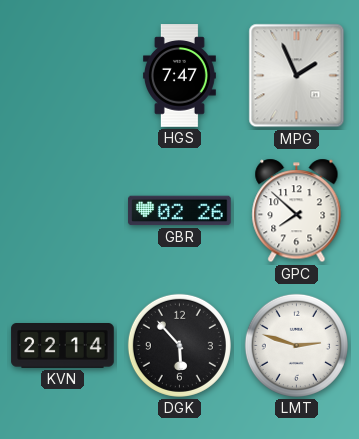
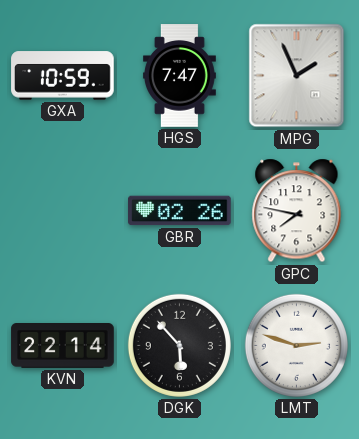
GXA: none -> 10:59 (63, 76)
GPC: 7:52 -> 7:47 (297, 211)
